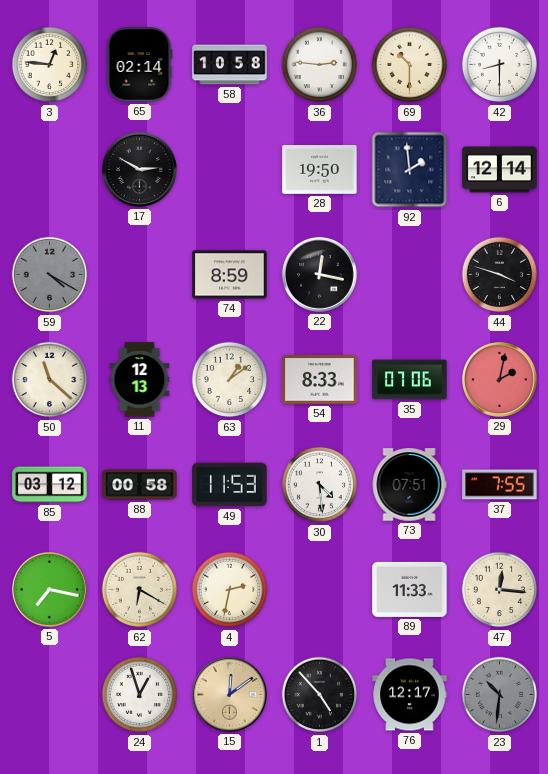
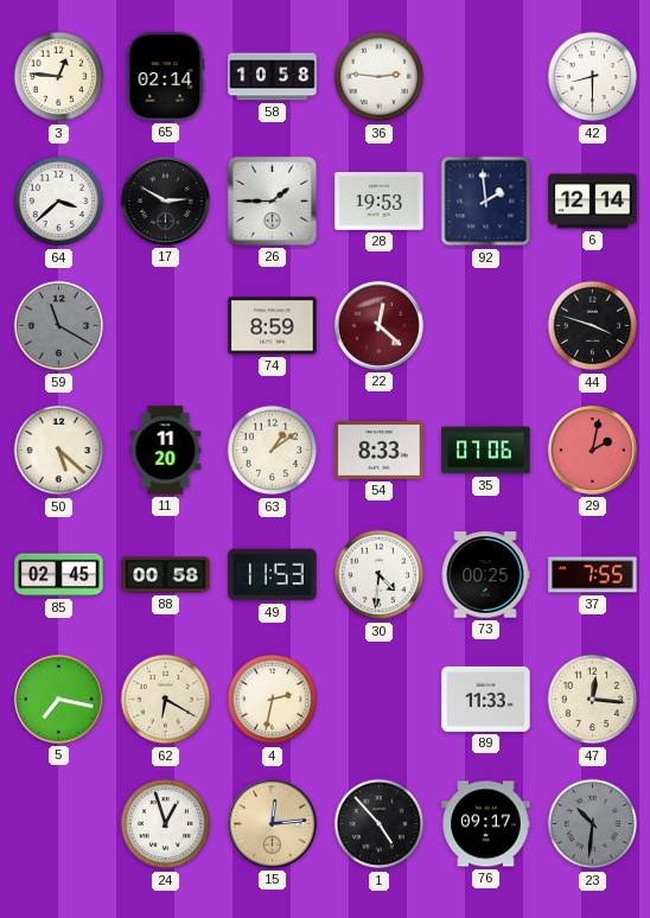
69: 10:30 -> none (410, 65)
64: none -> 3:38 (59, 202)
26: none -> 1:45 (272, 200)
28: 19:50 -> 19:53 (380, 202)
59: 4:20 -> 11:20 (59, 326)
22: 12:17 -> 12:22 (378, 325)
22 dial: black -> burgundy (378, 325)
50: 11:22 -> 5:22 (59, 451)
11: 12:13 -> 11:20 (166, 451)
85: 03:12 -> 02:45 (59, 575)
30: 4:29 -> 4:31 (380, 575)
73: 07:51 -> 00:25 (485, 575)
15: 12:09 -> 12:14 (272, 823)
76: 12:17 -> 09:17 (486, 824)
